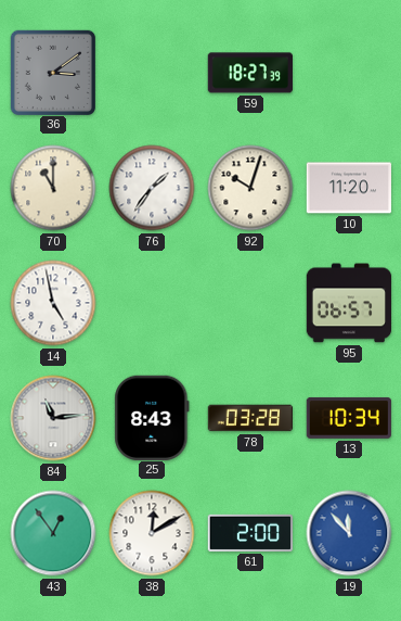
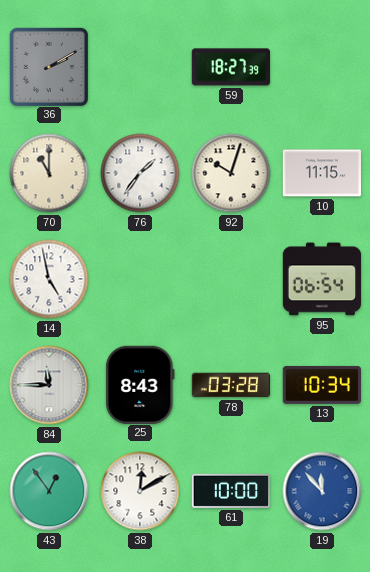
36: 3:09 -> 2:10 (48, 66)
10: 11:20 -> 11:15 (321, 173)
95: 06:57 -> 06:54 (322, 279)
84: 11:14 -> 11:45 (49, 385)
61: 2:00 -> 10:00 (230, 491)
